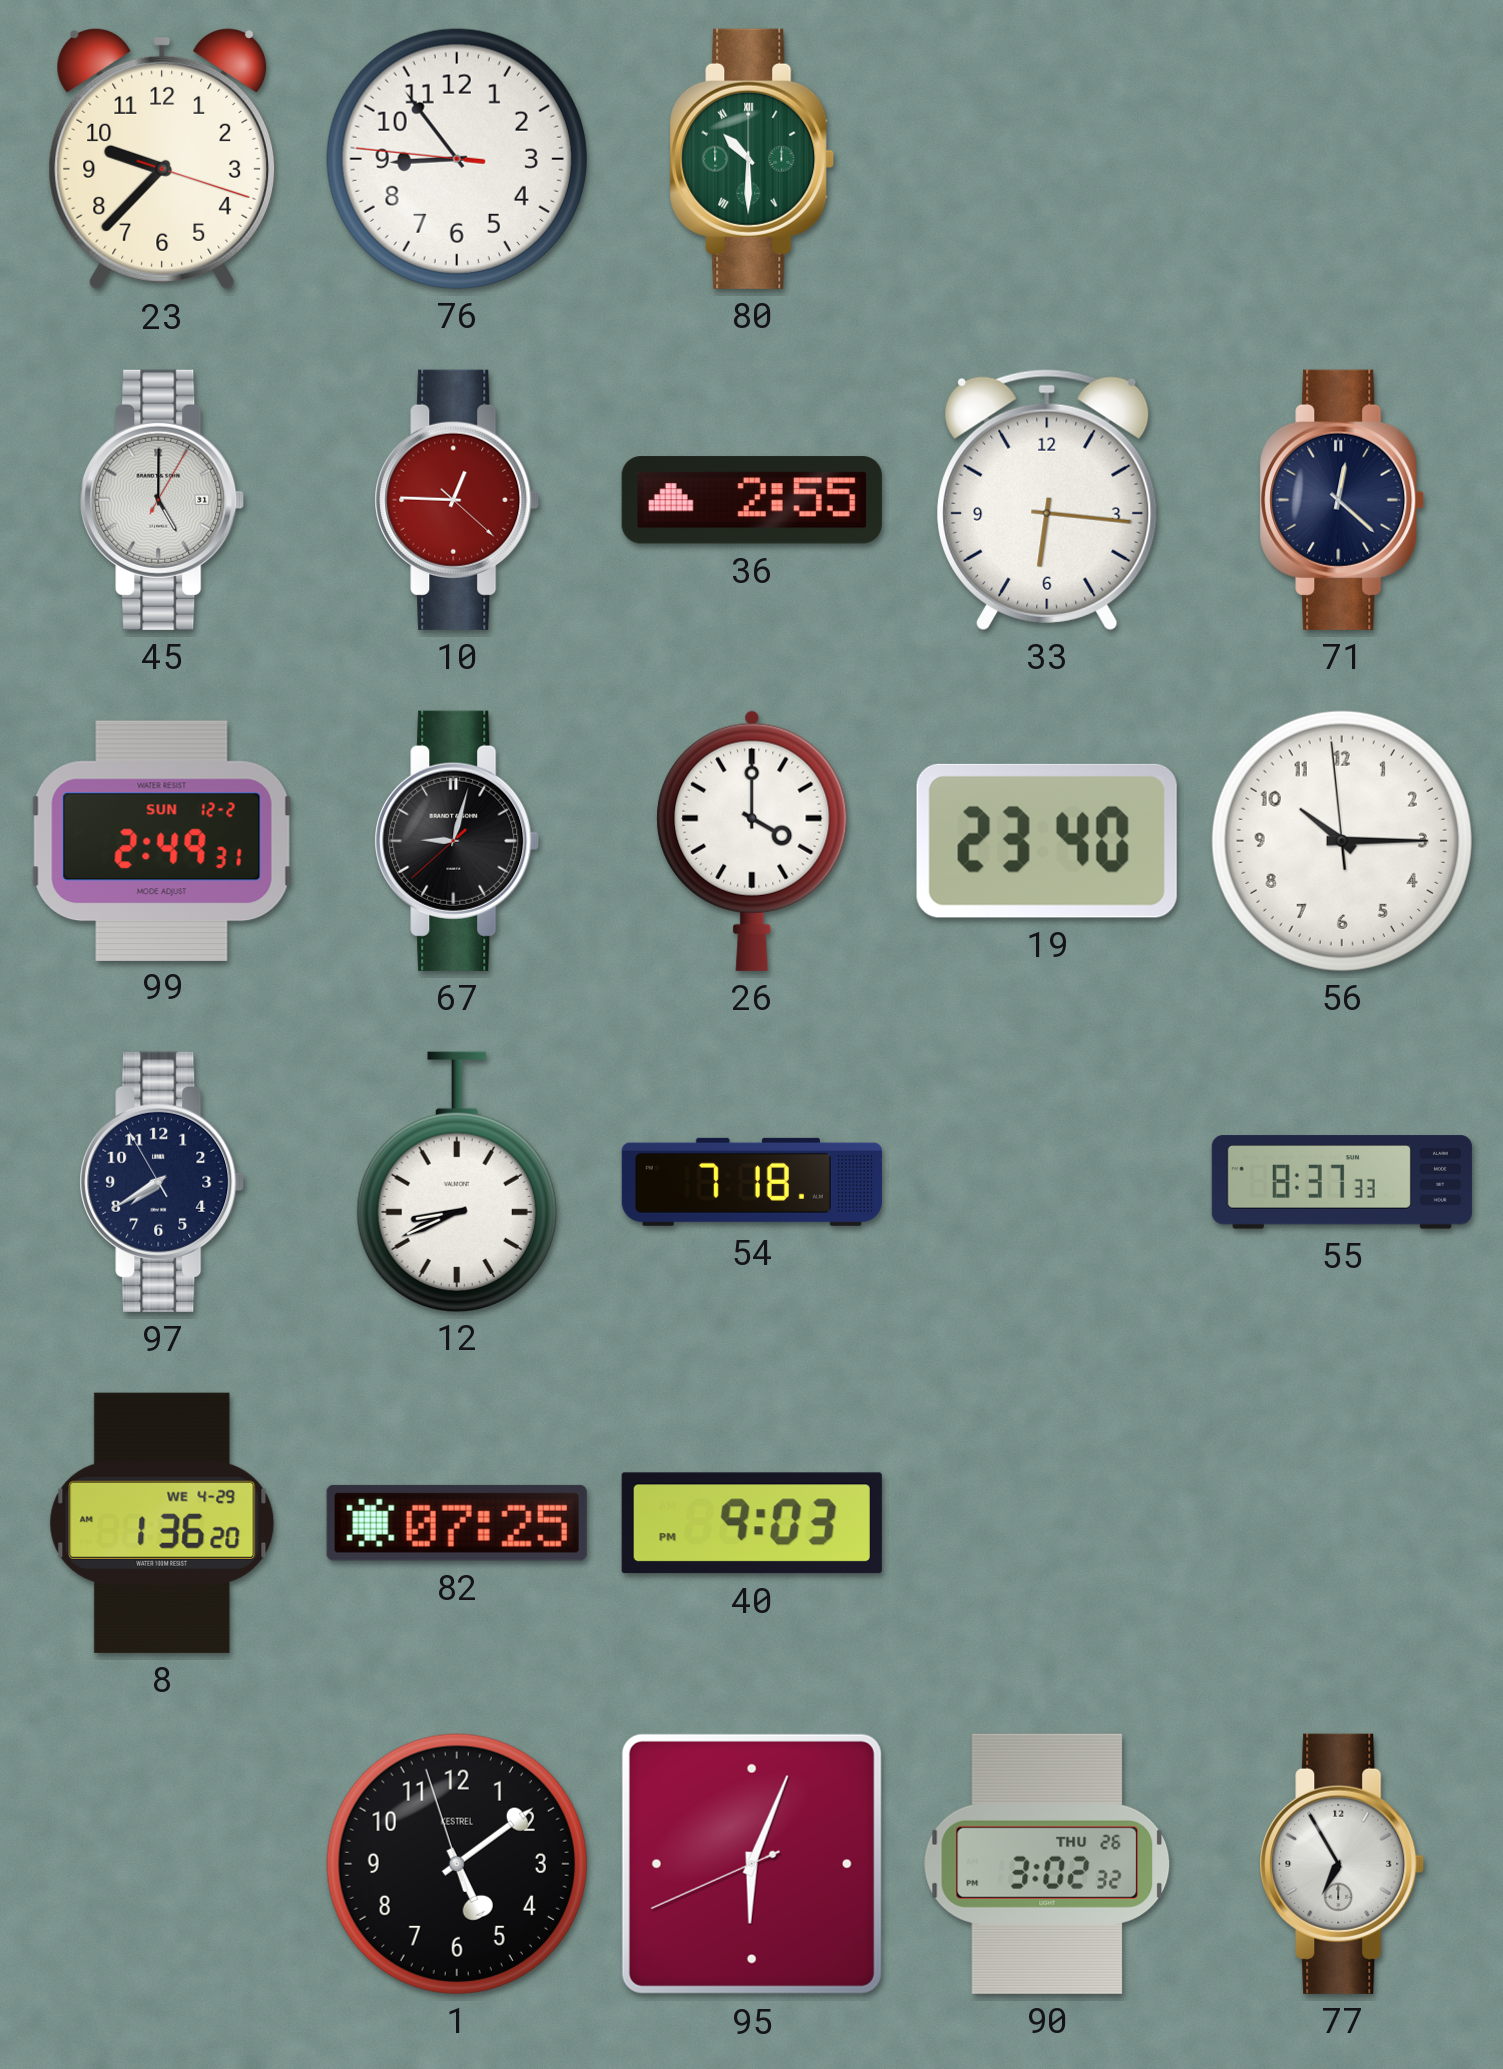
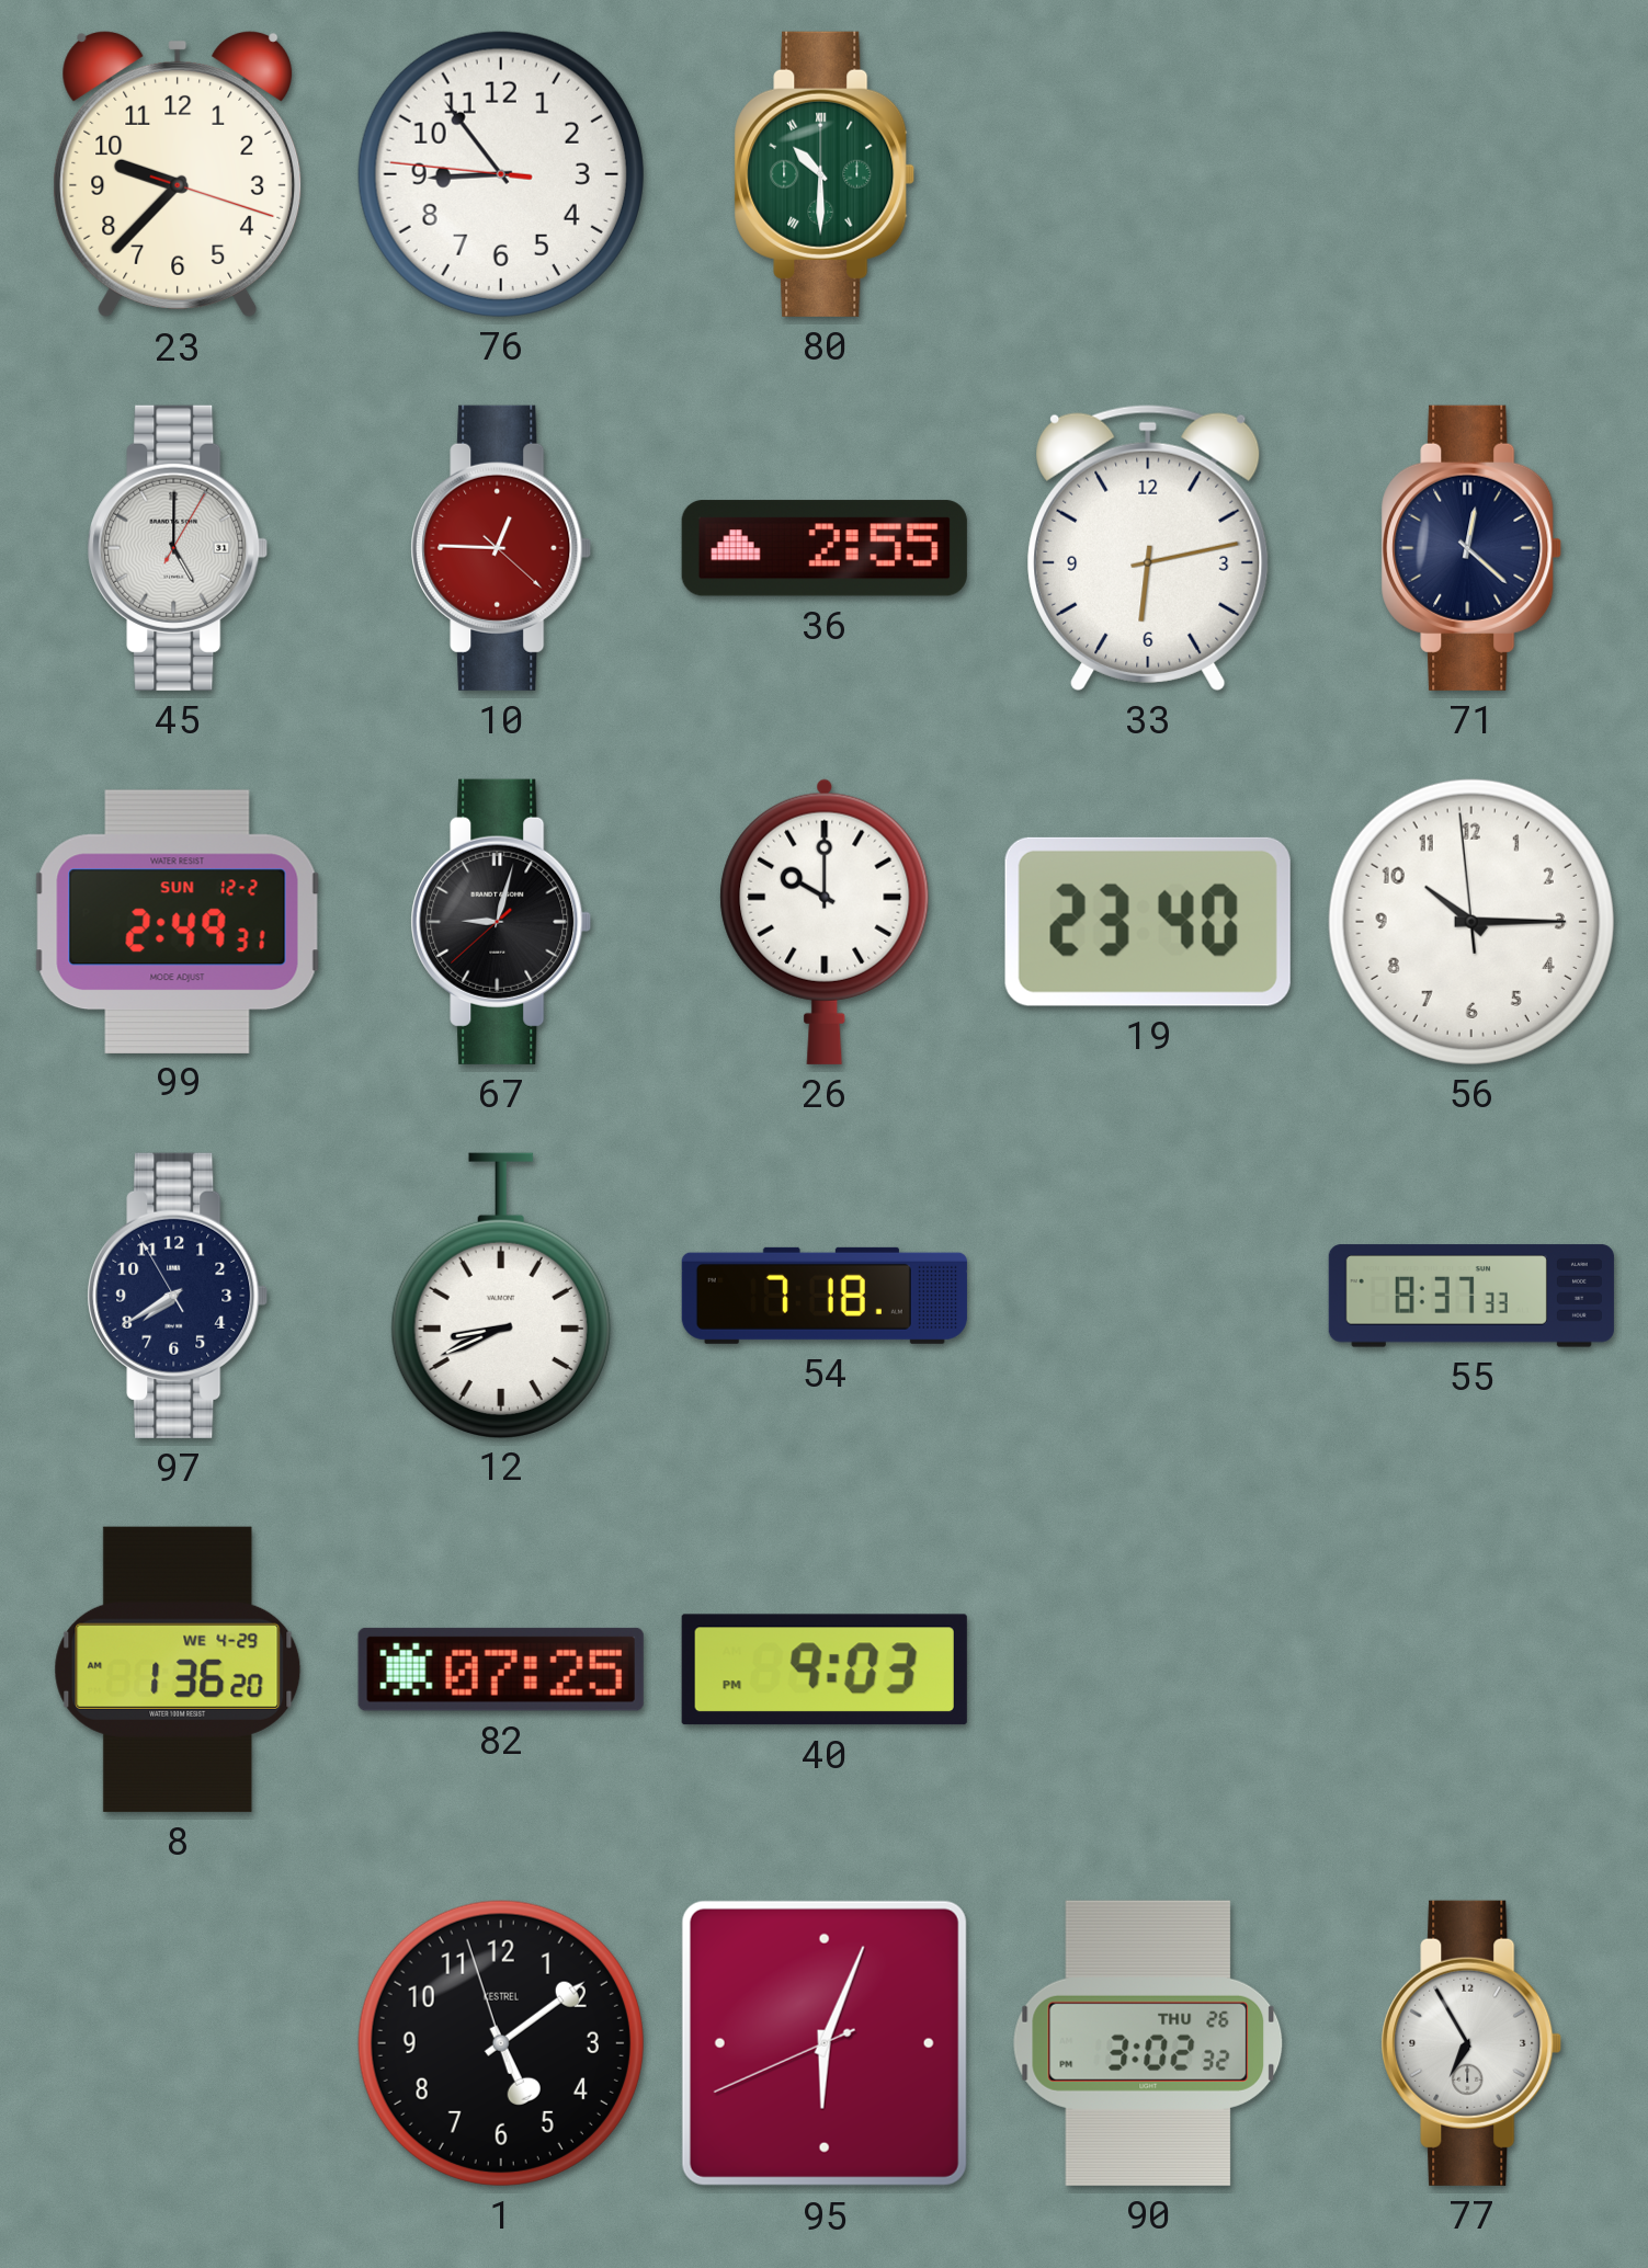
33: 6:16 -> 6:13 (1148, 548)
26: 4:00 -> 10:00 (825, 922)
